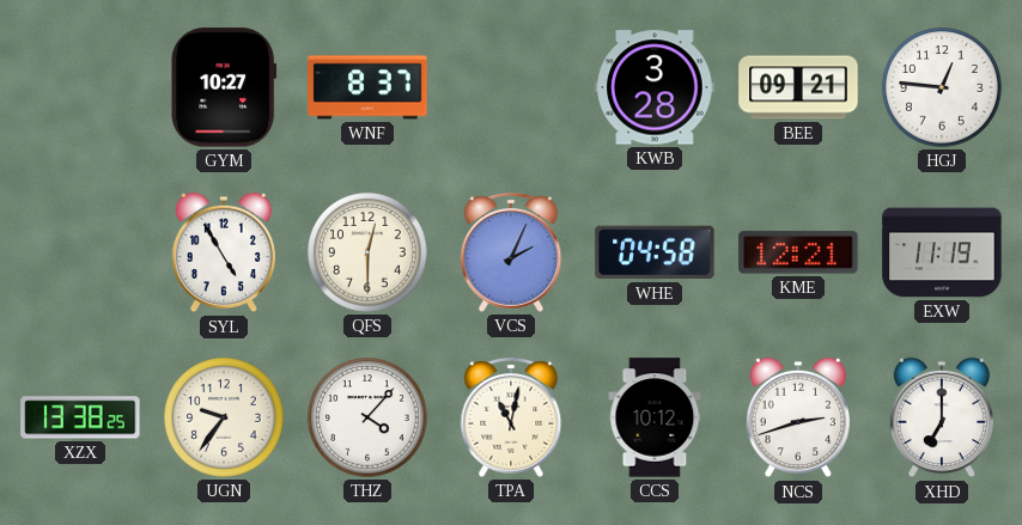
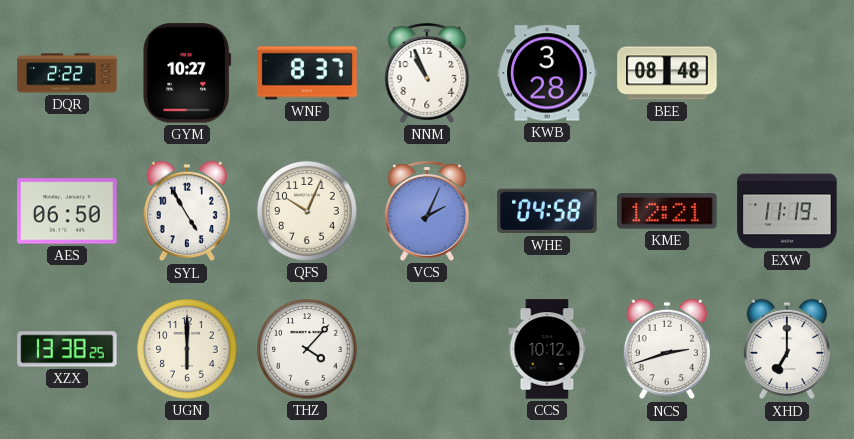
DQR: none -> 2:22 (67, 73)
NNM: none -> 10:56 (427, 74)
BEE: 09:21 -> 08:48 (667, 73)
HGJ: 12:46 -> none (942, 87)
AES: none -> 06:50 (67, 211)
QFS: 12:30 -> 10:04 (307, 211)
UGN: 9:36 -> 6:00 (187, 349)
TPA: 11:02 -> none (511, 419)
